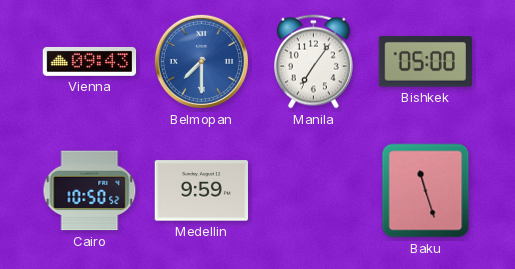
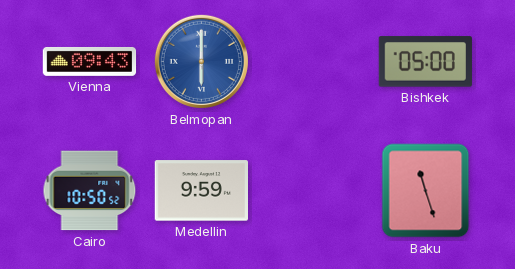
Belmopan: 7:30 -> 6:00 (201, 61)
Manila: 7:06 -> none (313, 62)
